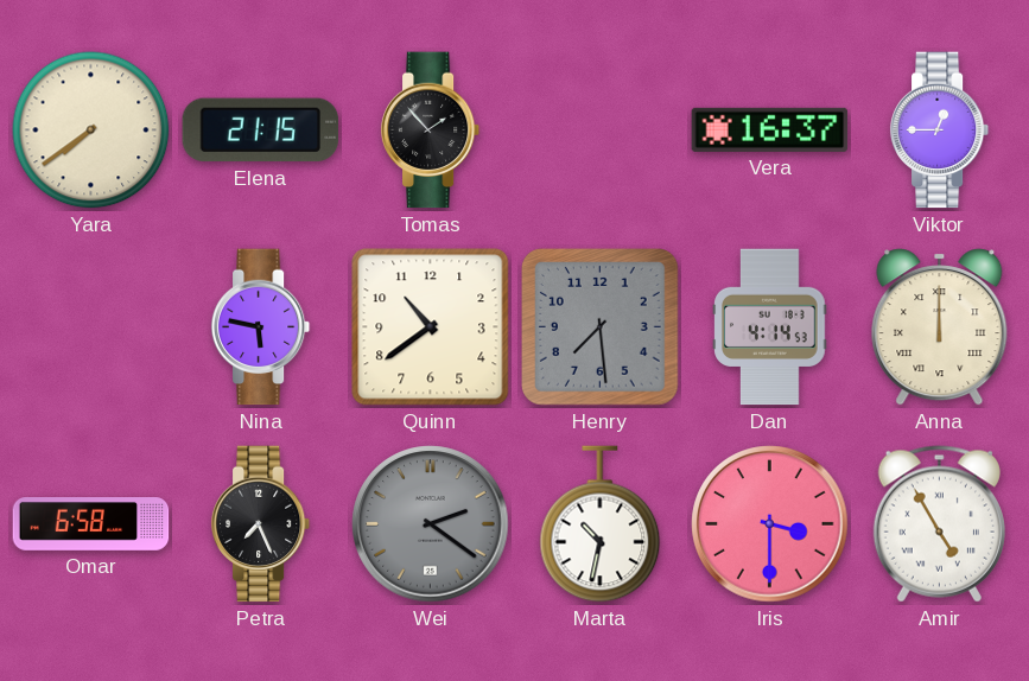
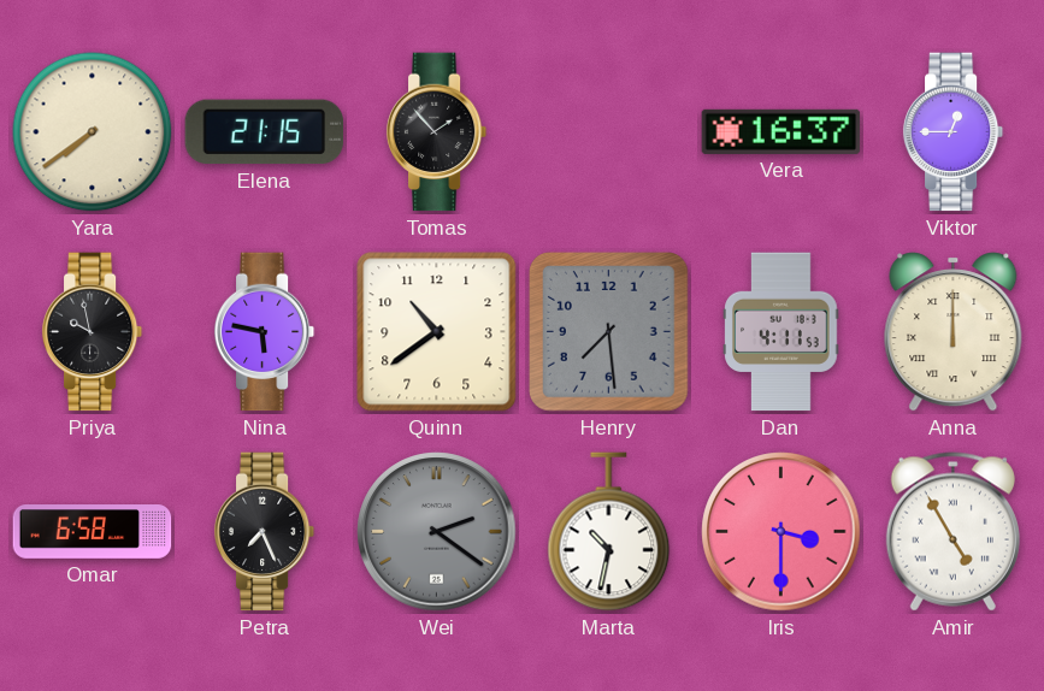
Priya: none -> 9:58 (93, 332)
Dan: 4:14 -> 4:11 (781, 332)
